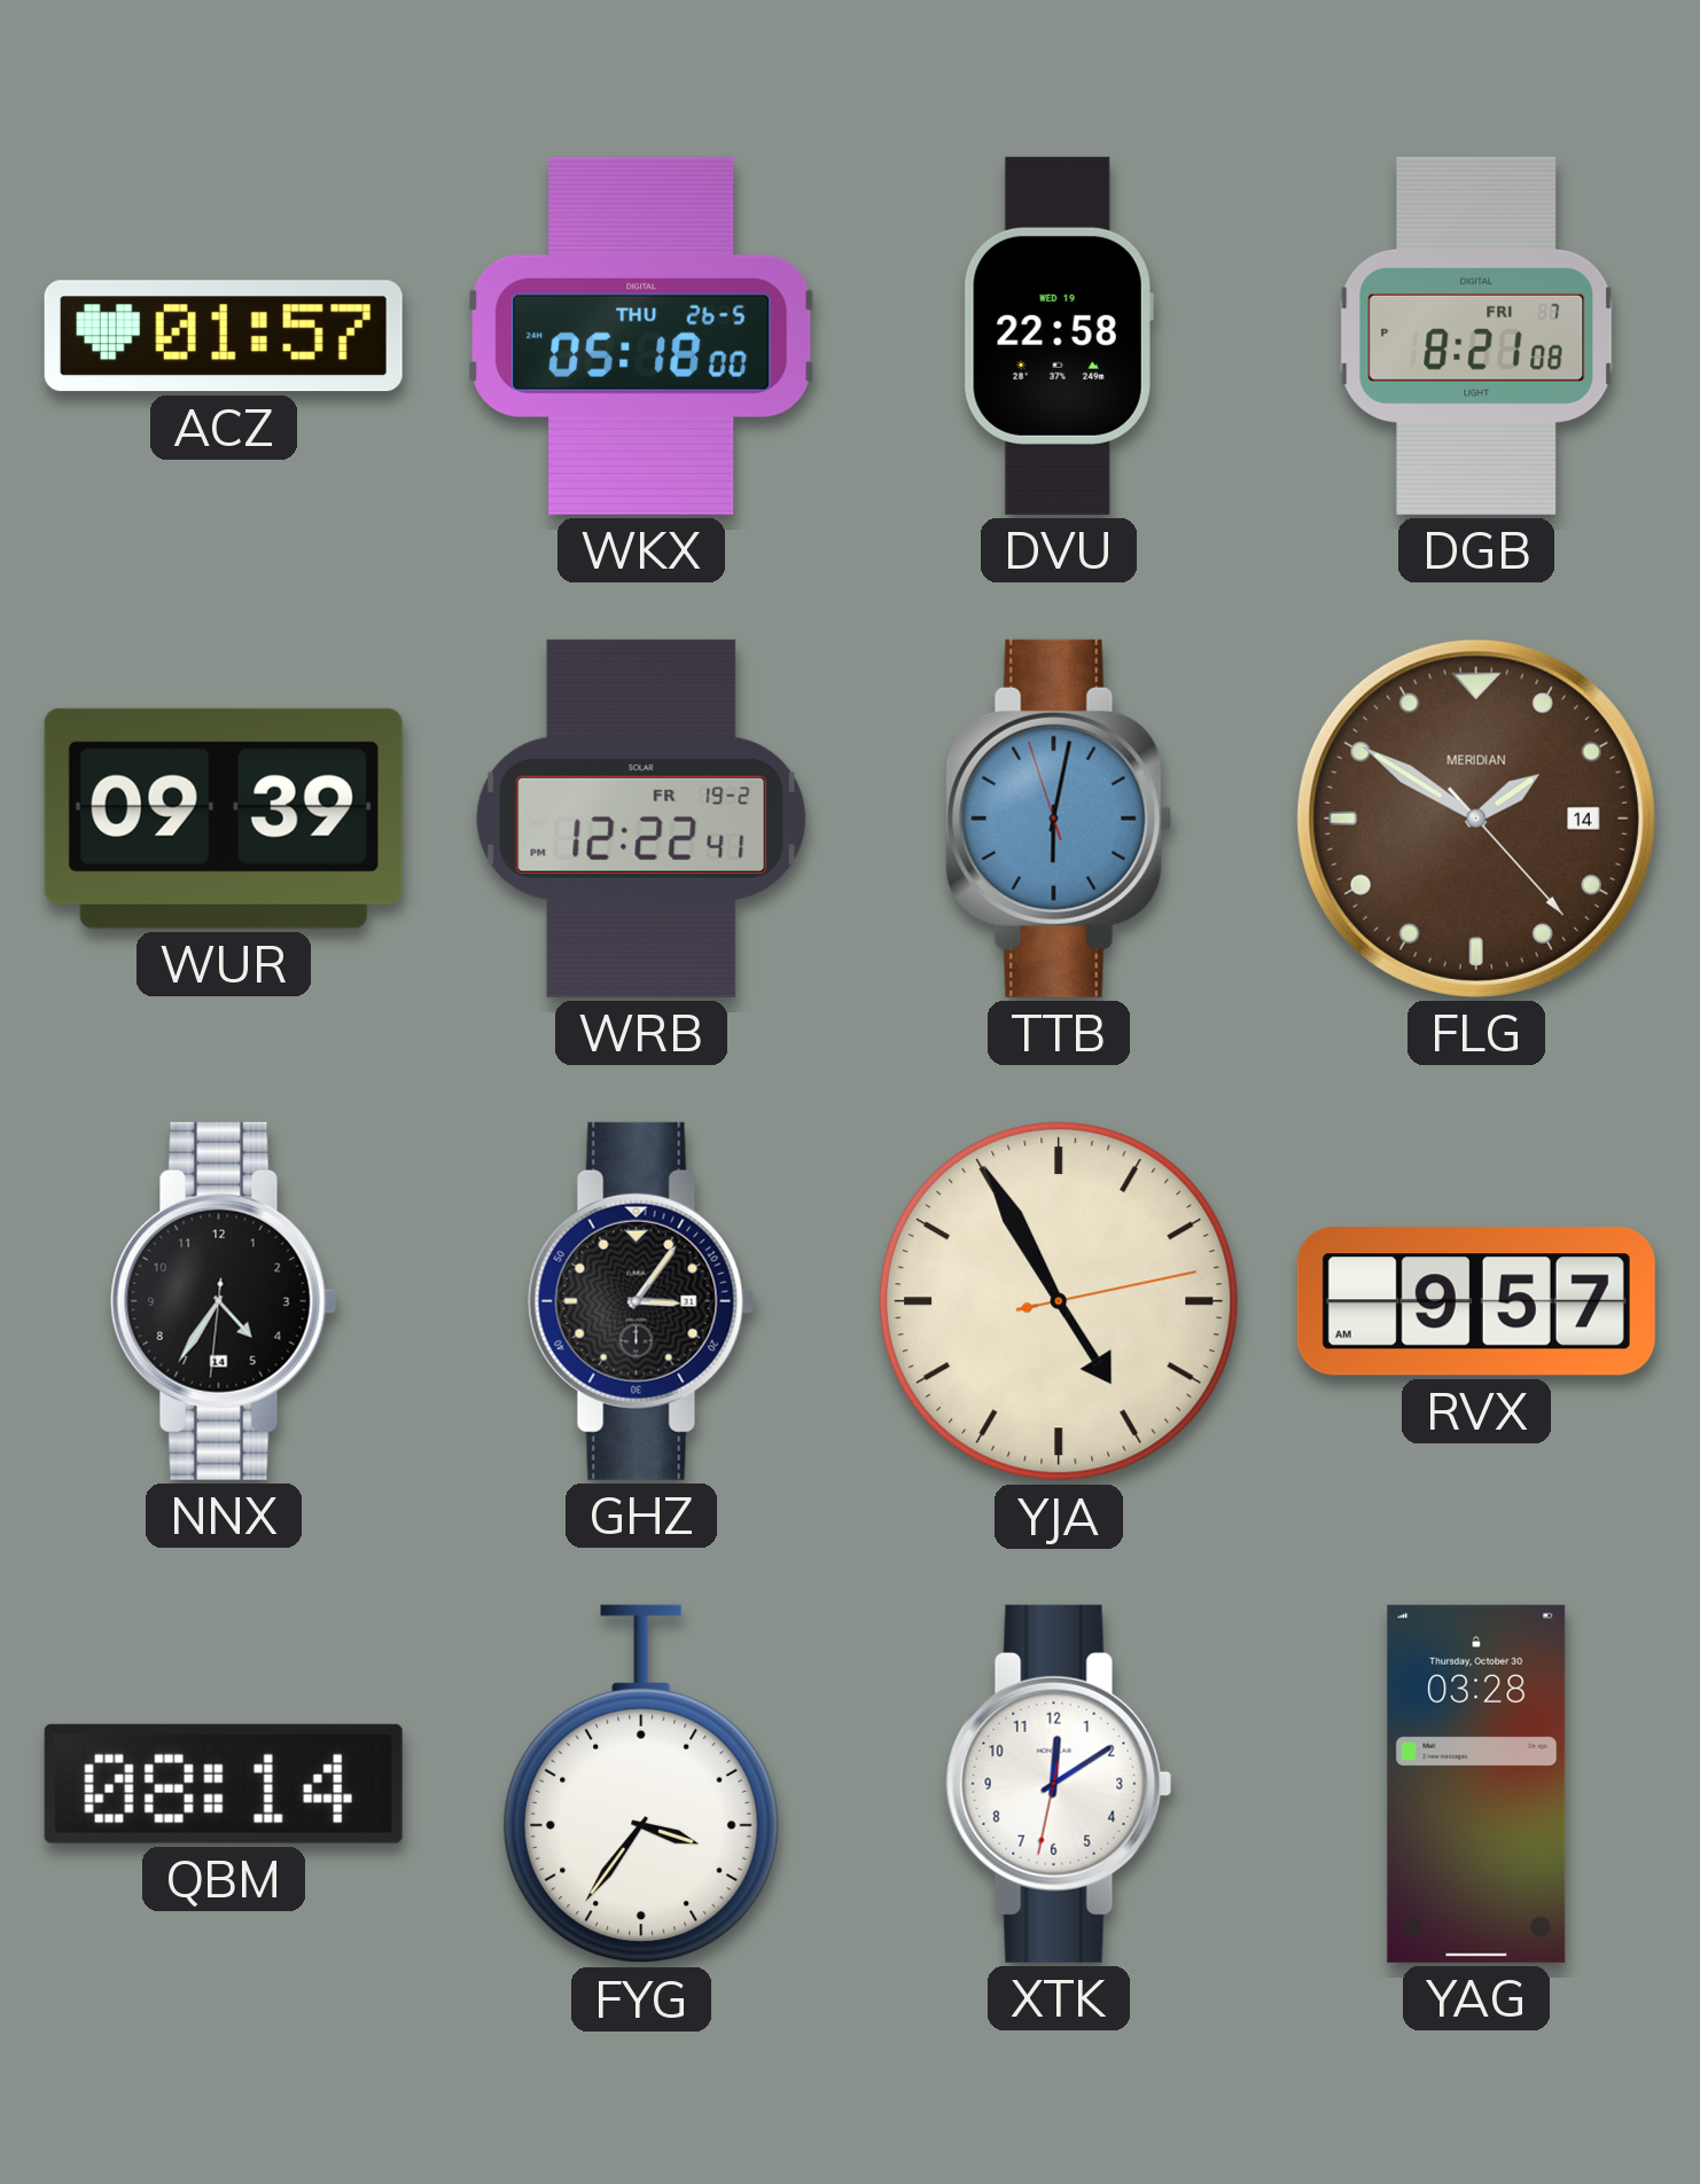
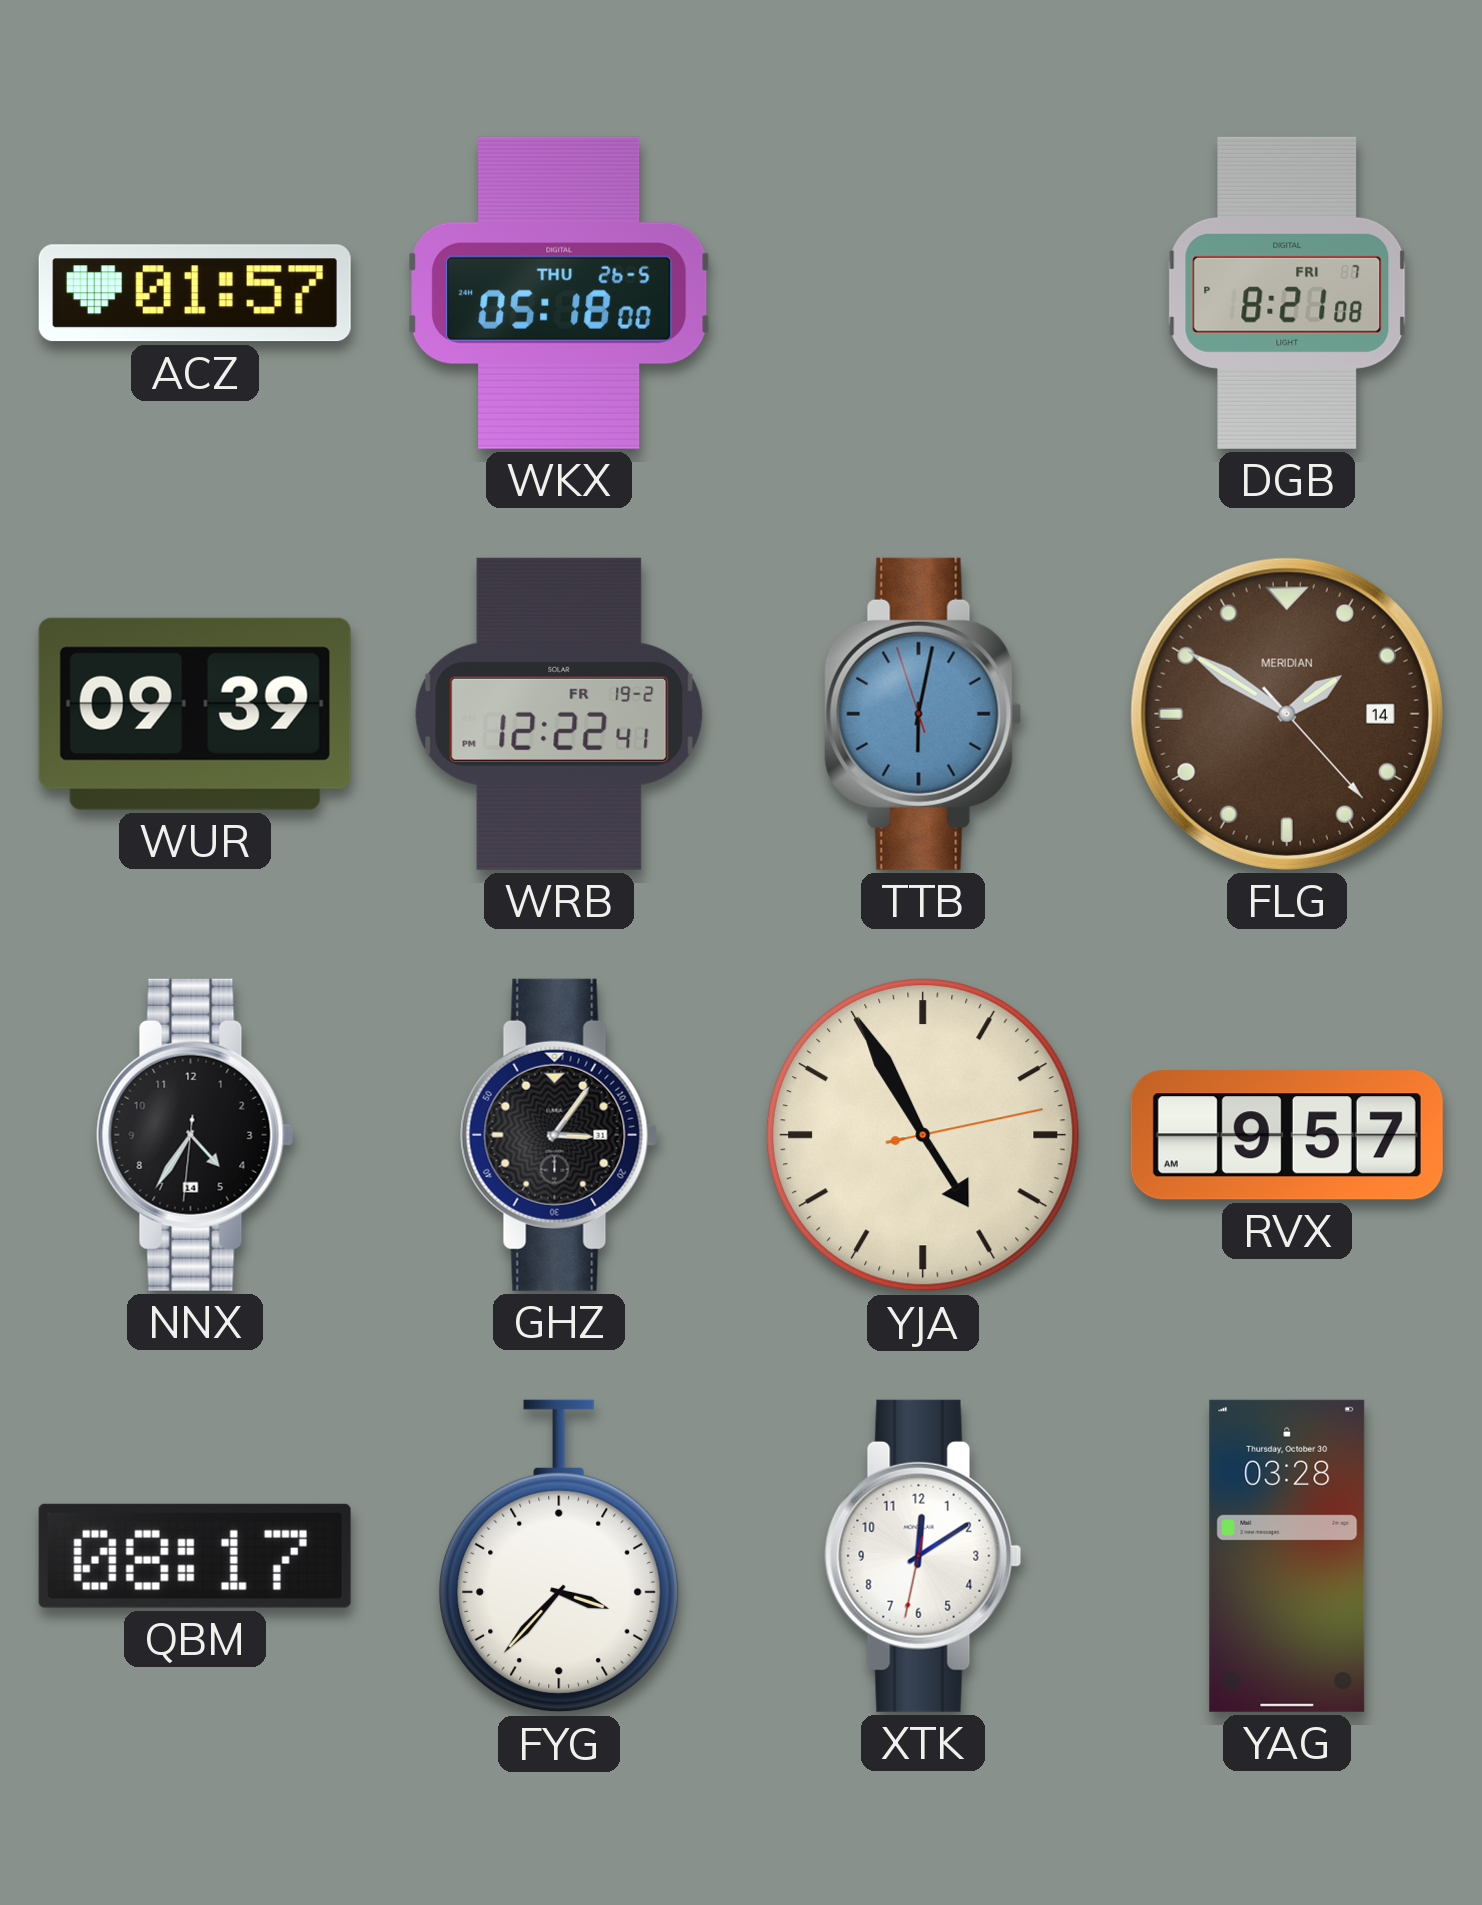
DVU: 22:58 -> none (1059, 336)
QBM: 08:14 -> 08:17 (195, 1556)
FYG: 3:36 -> 3:37 (559, 1556)
